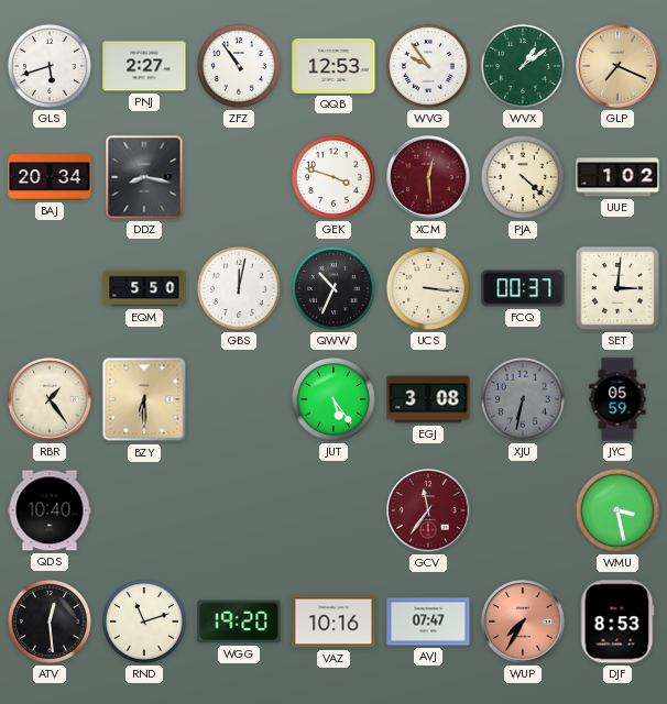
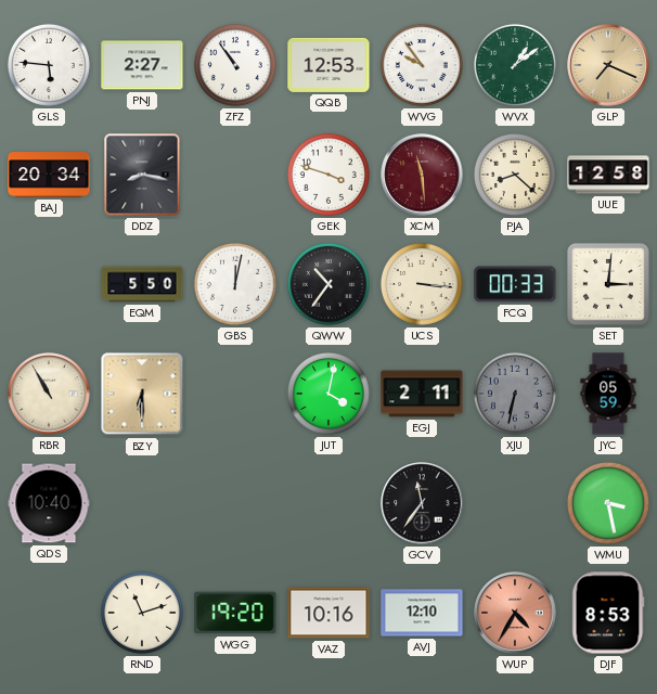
GLS: 5:42 -> 5:46 (49, 65)
XCM: 12:29 -> 11:29 (422, 175)
PJA: 4:22 -> 8:22 (515, 175)
UUE: 1:02 -> 12:58 (608, 175)
QWW: 10:34 -> 10:36 (328, 284)
FCQ: 00:37 -> 00:33 (515, 284)
RBR: 1:24 -> 10:55 (49, 394)
JUT: 5:24 -> 4:02 (328, 394)
EGJ: 3:08 -> 2:11 (422, 394)
GCV dial: burgundy -> black (422, 503)
ATV: 12:29 -> none (50, 621)
AVJ: 07:47 -> 12:10 (422, 613)
WUP: 7:35 -> 4:35 (515, 613)
